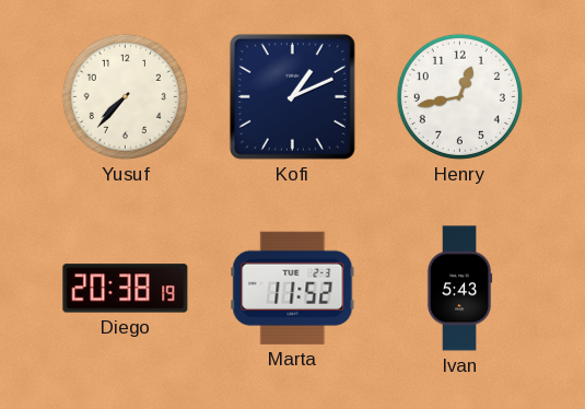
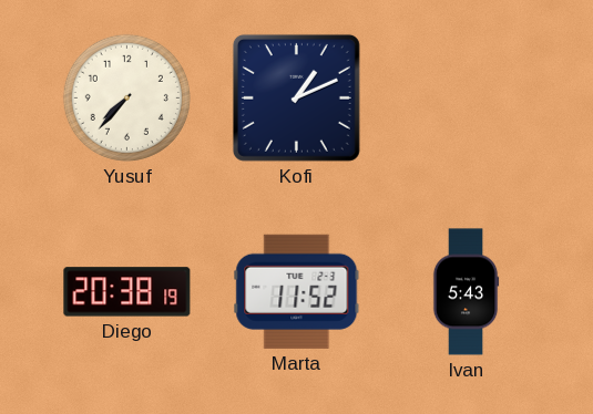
Henry: 12:43 -> none (459, 96)
